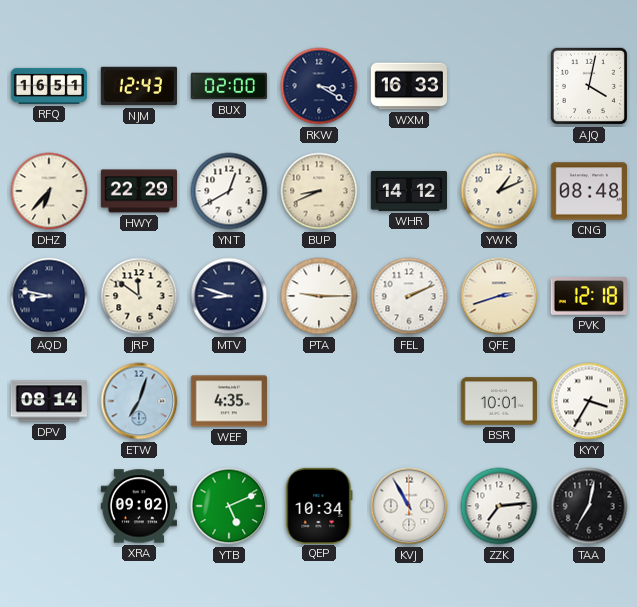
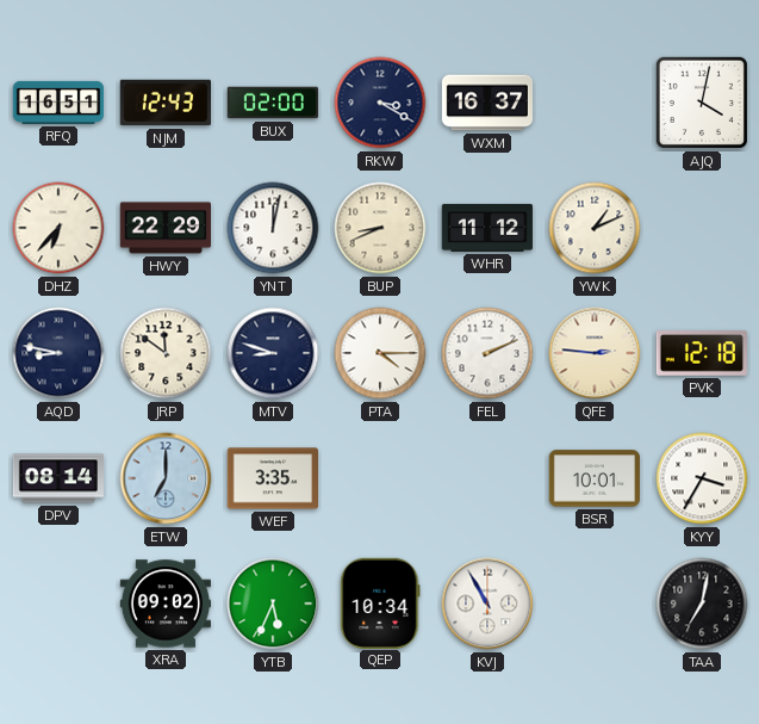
WXM: 16:33 -> 16:37 (486, 103)
YNT: 12:40 -> 12:02 (273, 228)
WHR: 14:12 -> 11:12 (487, 228)
CNG: 08:48 -> none (588, 191)
PTA: 9:15 -> 4:15 (380, 353)
QFE: 2:42 -> 2:46 (595, 353)
ETW: 7:03 -> 7:00 (166, 478)
WEF: 4:35 -> 3:35 (272, 478)
YTB: 5:11 -> 5:34 (273, 604)
ZZK: 7:14 -> none (499, 506)
